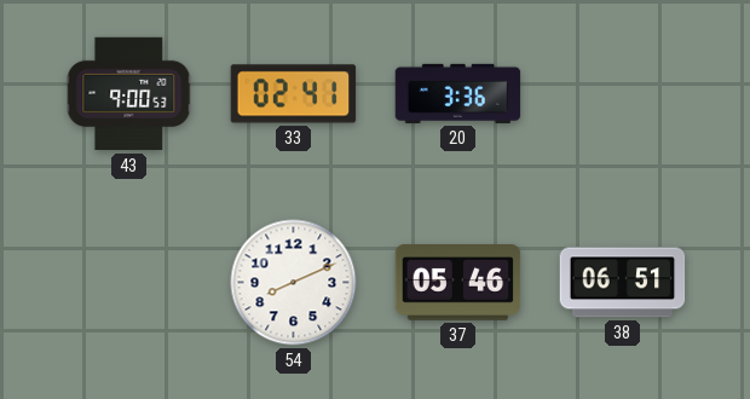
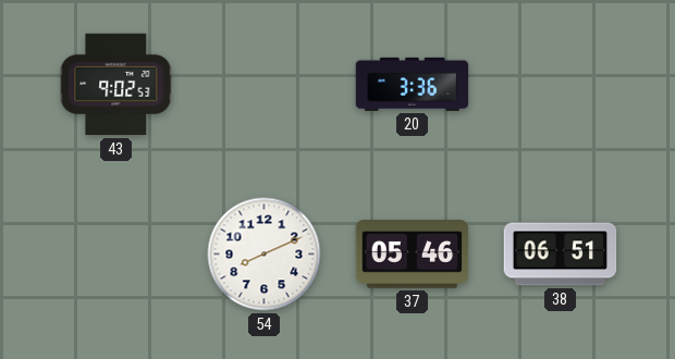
43: 9:00 -> 9:02 (116, 85)
33: 02:41 -> none (294, 94)
